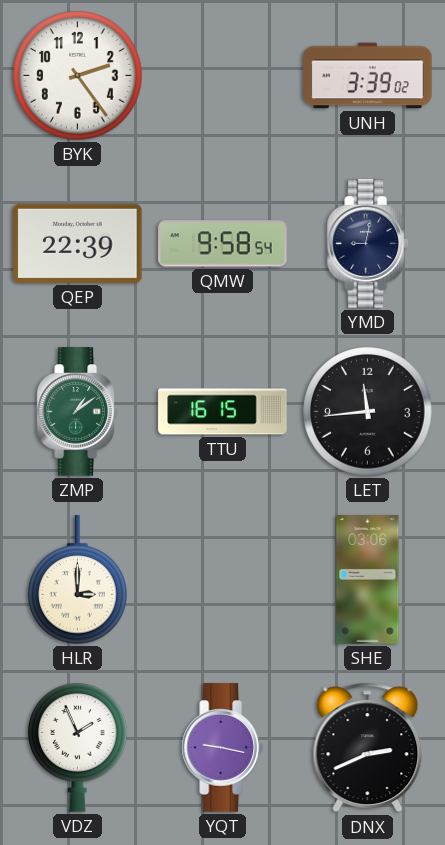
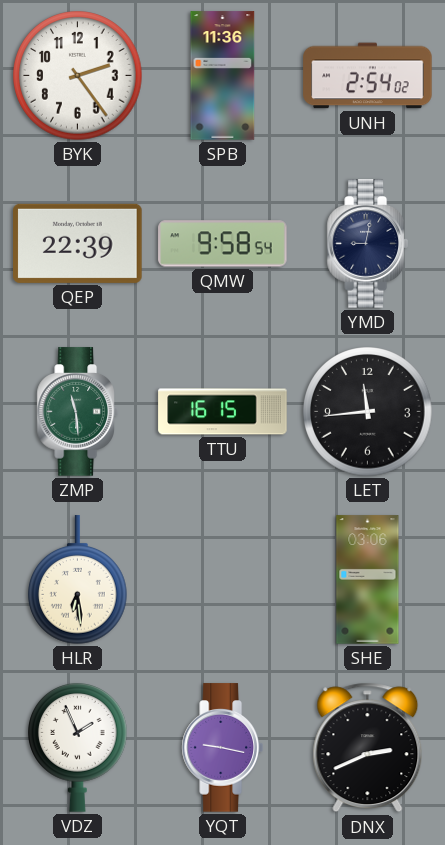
SPB: none -> 11:36 (223, 76)
UNH: 3:39 -> 2:54 (368, 76)
ZMP: 1:09 -> 11:29 (77, 412)
HLR: 3:00 -> 6:29 (78, 580)
